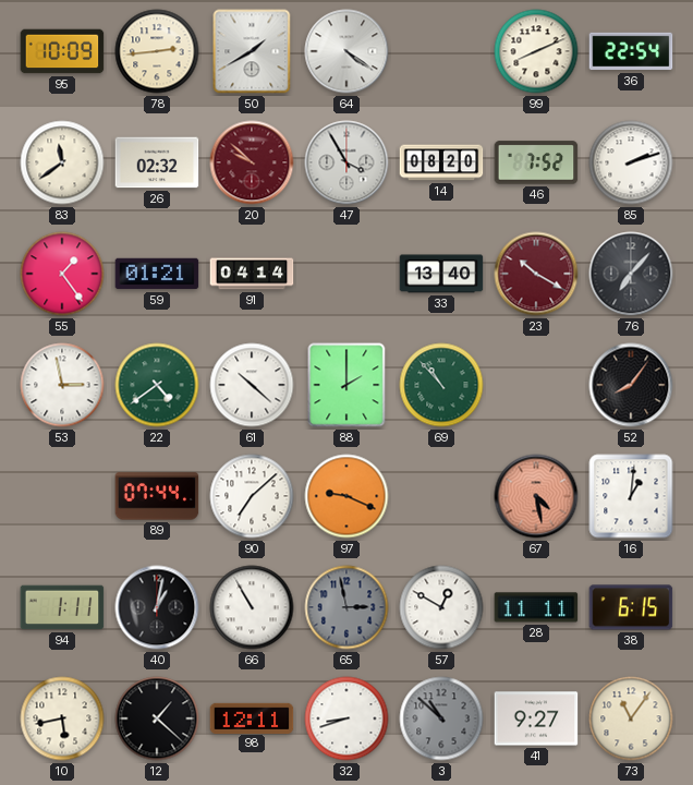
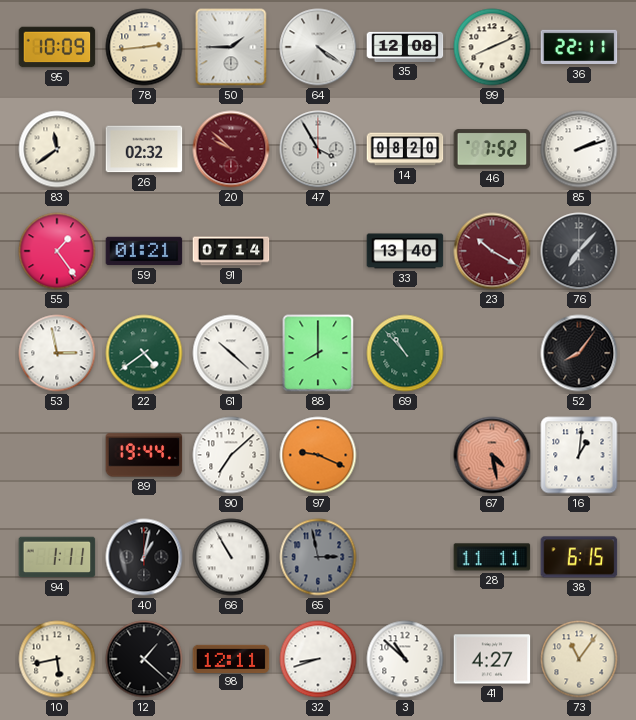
50: 1:40 -> 1:45 (231, 47)
35: none -> 12:08 (405, 47)
36: 22:54 -> 22:11 (579, 47)
91: 04:14 -> 07:14 (231, 251)
88: 2:00 -> 8:00 (318, 353)
89: 07:44 -> 19:44 (144, 455)
57: 12:50 -> none (441, 607)
3 dial: grey -> white (405, 659)
41: 9:27 -> 4:27 (492, 659)
